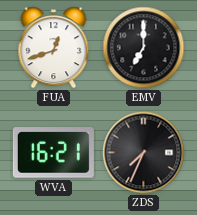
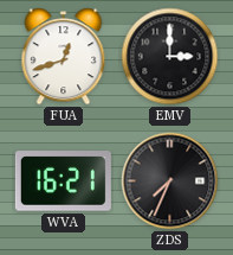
EMV: 7:00 -> 3:00 (170, 57)
